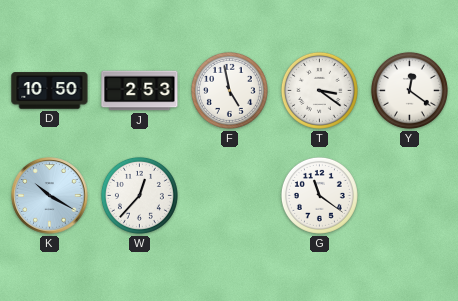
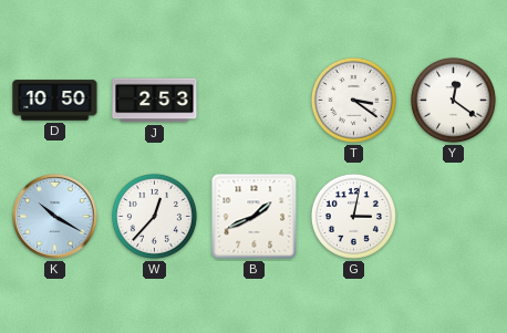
F: 4:58 -> none (229, 90)
B: none -> 1:41 (255, 217)
G: 11:21 -> 3:02 (353, 216)
